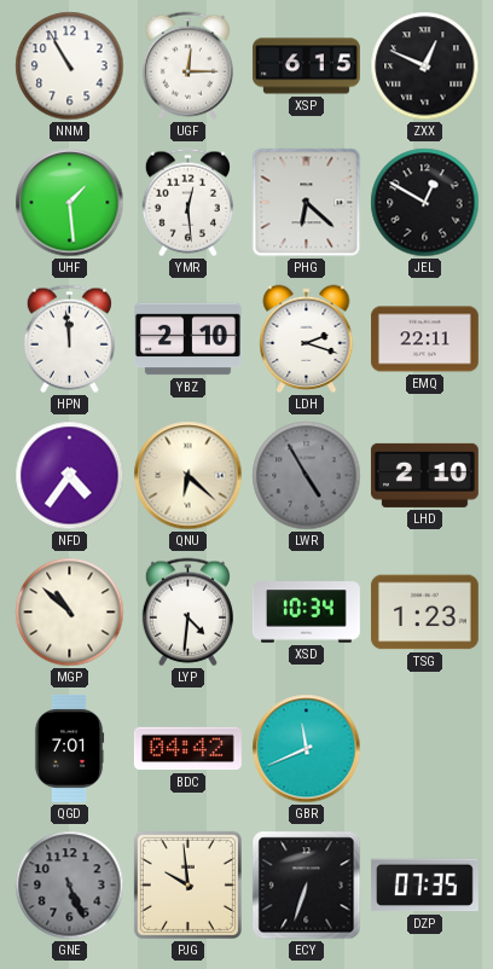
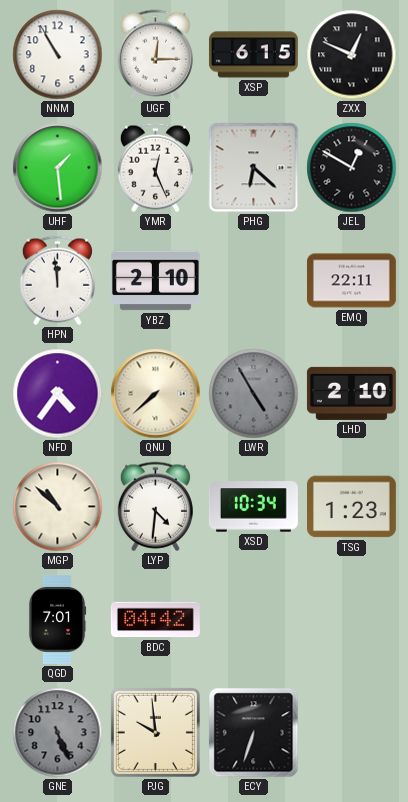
YMR: 12:29 -> 12:26 (155, 168)
LDH: 2:18 -> none (307, 340)
QNU: 6:22 -> 7:38 (156, 394)
GBR: 11:41 -> none (307, 749)
DZP: 07:35 -> none (424, 886)
